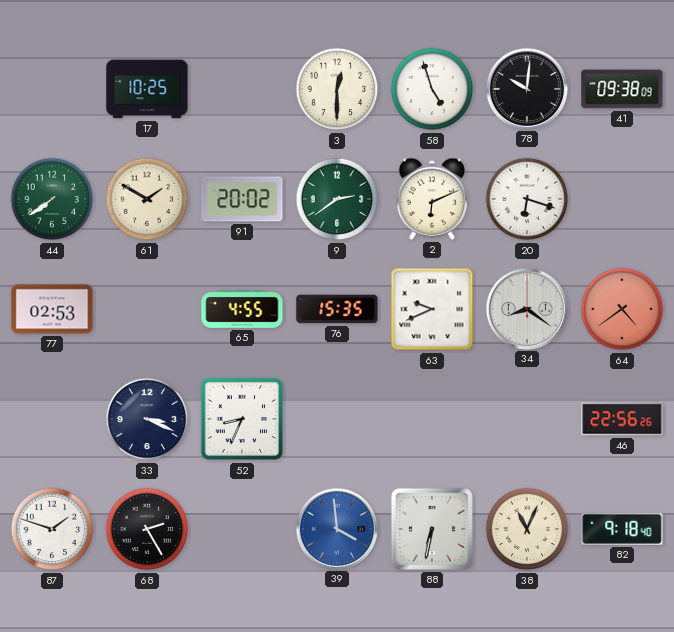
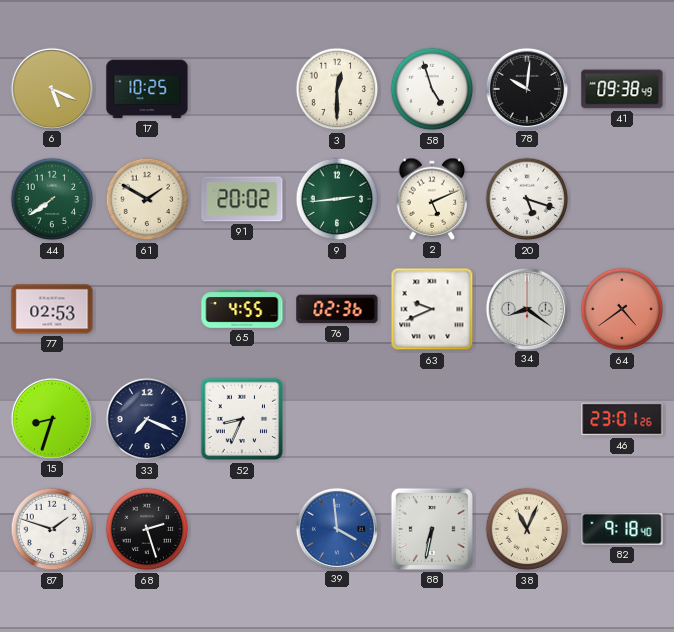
6: none -> 5:19 (51, 88)
41: 09:38:09 -> 09:38:49 (622, 89)
9: 2:39 -> 2:44 (337, 199)
2: 6:11 -> 5:11 (432, 199)
20: 6:18 -> 5:18 (527, 199)
76: 15:35 -> 02:36 (337, 309)
15: none -> 8:33 (51, 418)
33: 3:19 -> 7:19 (147, 419)
46: 22:56 -> 23:01 (622, 419)
68: 2:25 -> 2:27 (147, 529)
